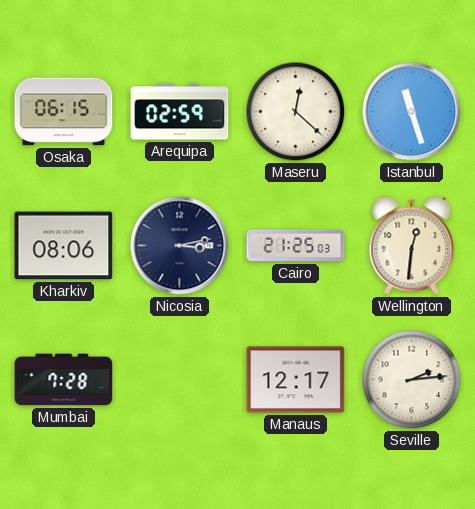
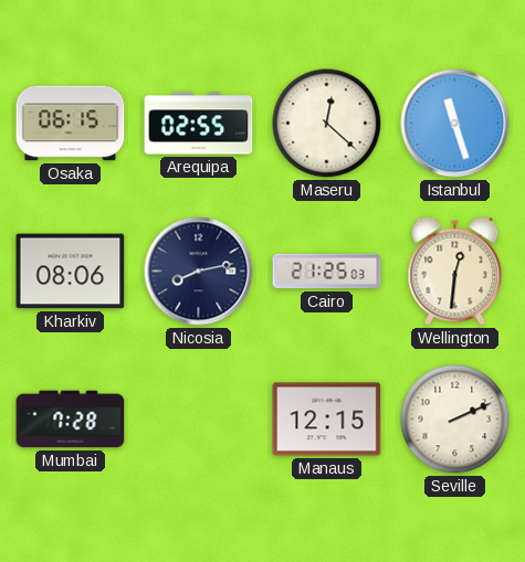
Arequipa: 02:59 -> 02:55 (199, 124)
Nicosia: 3:13 -> 8:13 (199, 272)
Manaus: 12:17 -> 12:15 (327, 420)
Seville: 2:14 -> 2:11 (455, 420)
